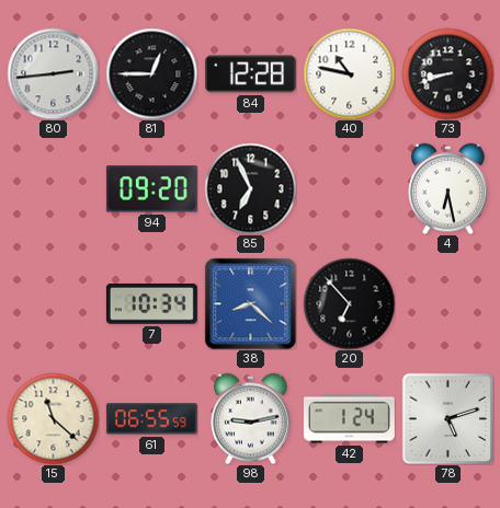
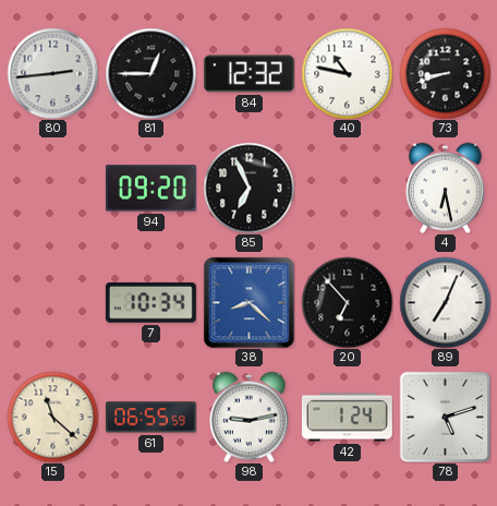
84: 12:28 -> 12:32 (248, 74)
89: none -> 7:04 (445, 302)
